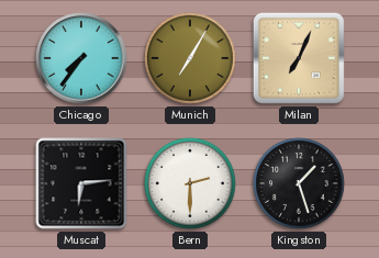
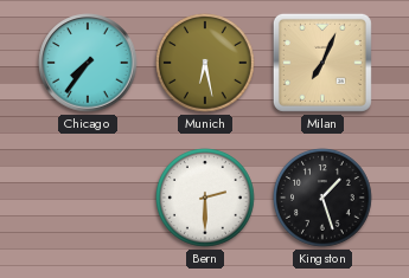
Munich: 7:05 -> 6:28 (205, 63)
Muscat: 6:14 -> none (81, 183)
